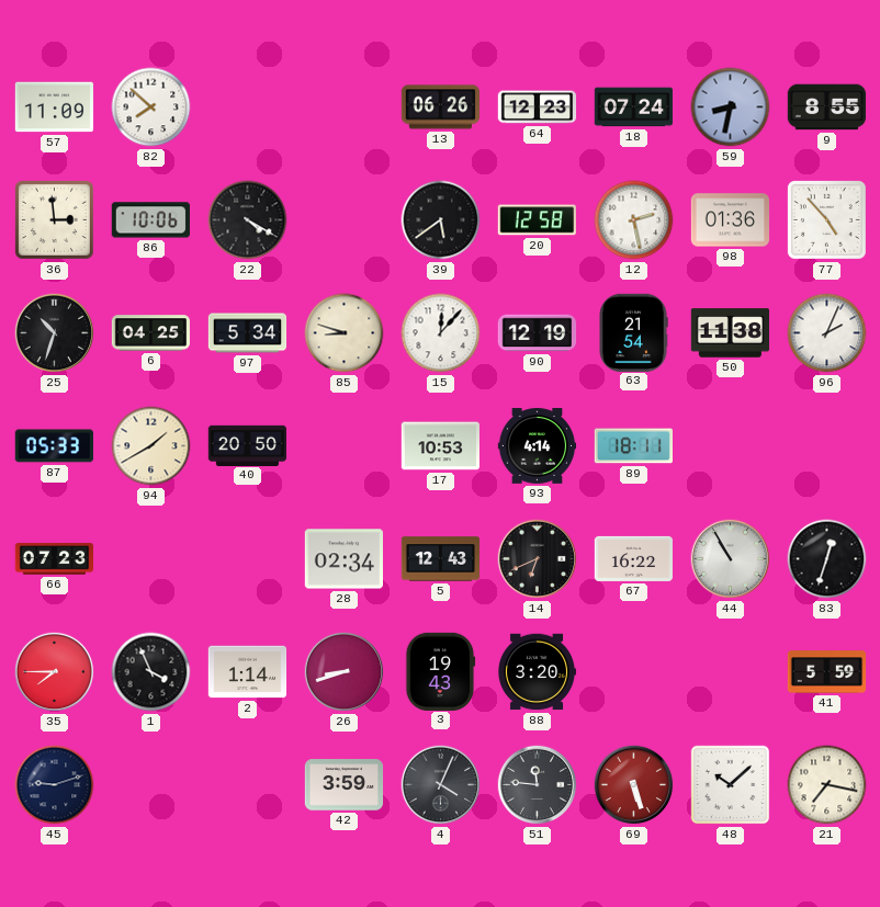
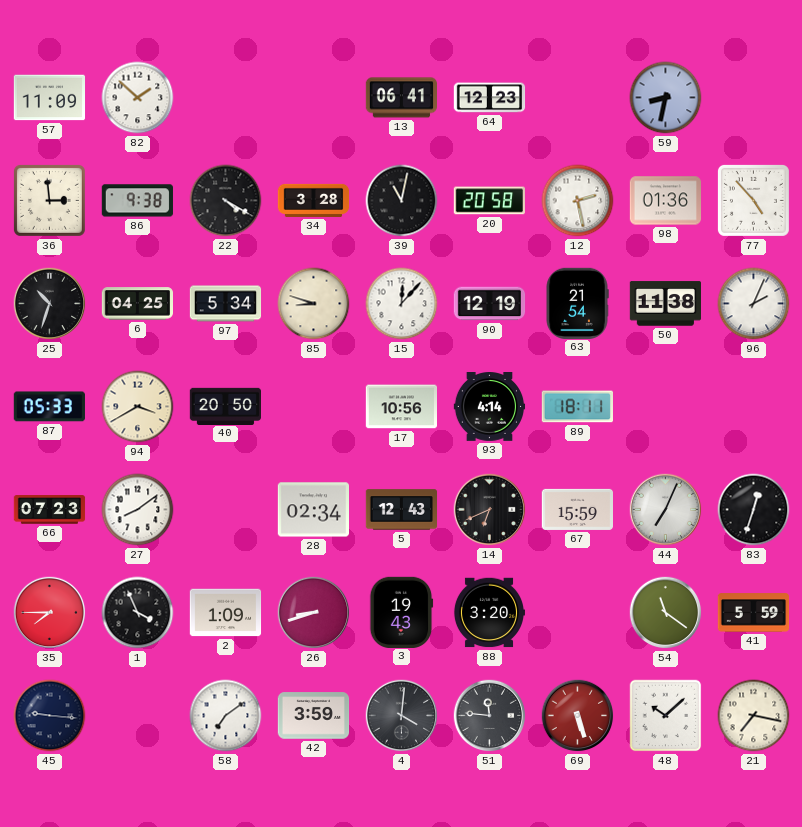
82: 7:52 -> 1:52 (138, 98)
13: 06:26 -> 06:41 (401, 98)
18: 07:24 -> none (634, 107)
9: 8:55 -> none (827, 107)
86: 10:06 -> 9:38 (137, 201)
34: none -> 3:28 (314, 200)
39: 5:39 -> 11:02 (402, 201)
20: 12:58 -> 20:58 (489, 201)
94: 1:40 -> 3:40 (138, 407)
17: 10:53 -> 10:56 (401, 407)
27: none -> 8:09 (138, 510)
67: 16:22 -> 15:59 (578, 509)
44: 10:55 -> 7:04 (666, 510)
2: 1:14 -> 1:09 (226, 613)
54: none -> 11:21 (666, 613)
45: 9:12 -> 9:16 (50, 716)
58: none -> 7:09 (226, 716)
4: 4:04 -> 4:01 (402, 716)
